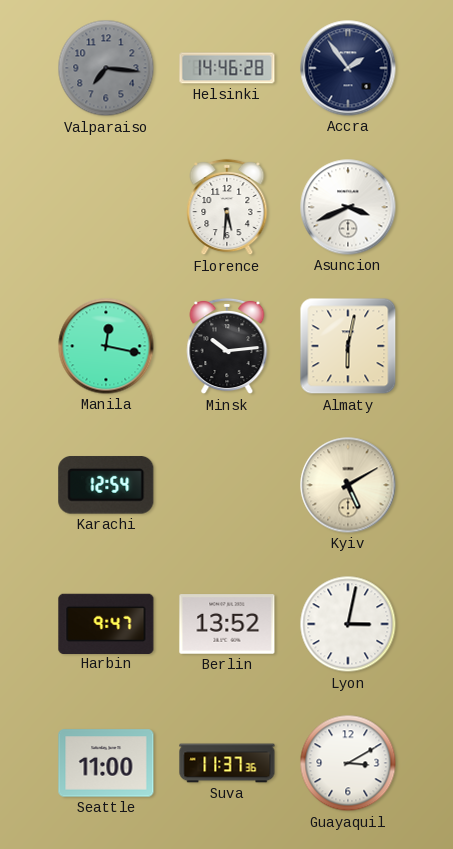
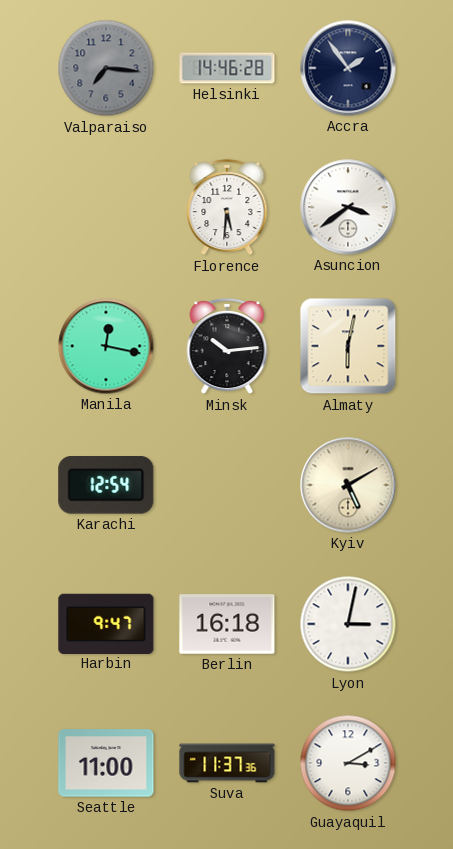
Asuncion: 3:41 -> 3:39 (348, 207)
Berlin: 13:52 -> 16:18 (227, 624)
